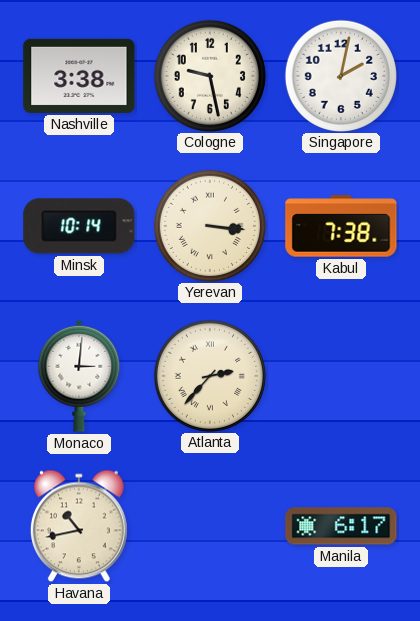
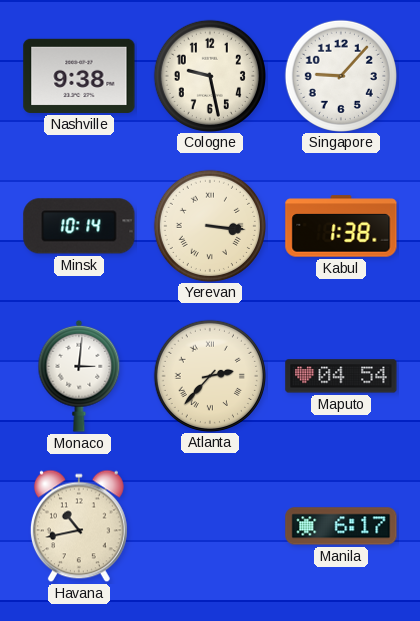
Nashville: 3:38 -> 9:38 (79, 76)
Singapore: 2:02 -> 9:07 (340, 75)
Kabul: 7:38 -> 1:38 (341, 226)
Maputo: none -> 04:54 (341, 376)
